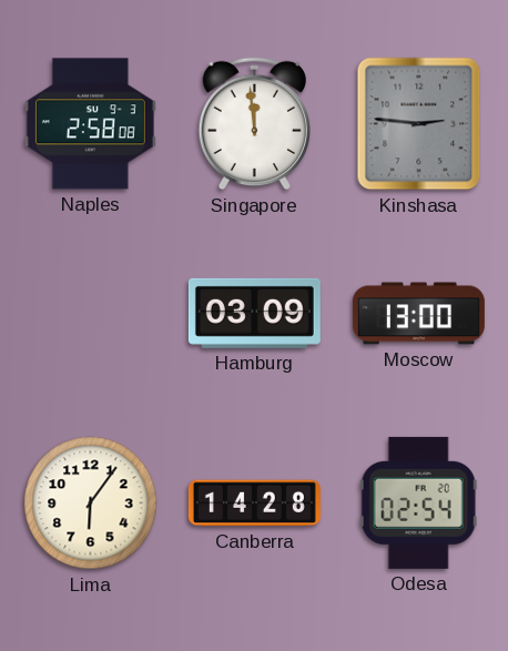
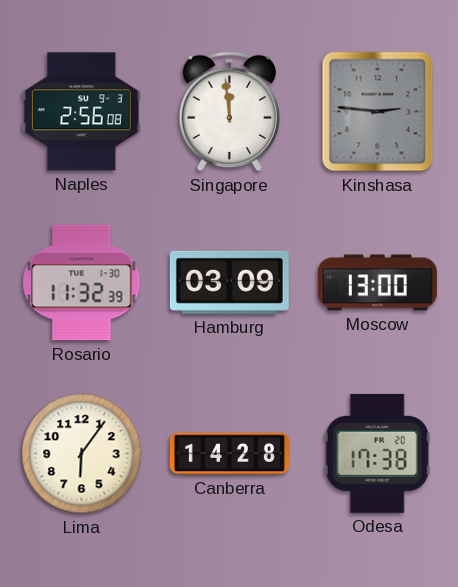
Naples: 2:58 -> 2:56 (81, 112)
Rosario: none -> 11:32 (82, 283)
Odesa: 02:54 -> 17:38 (377, 453)
